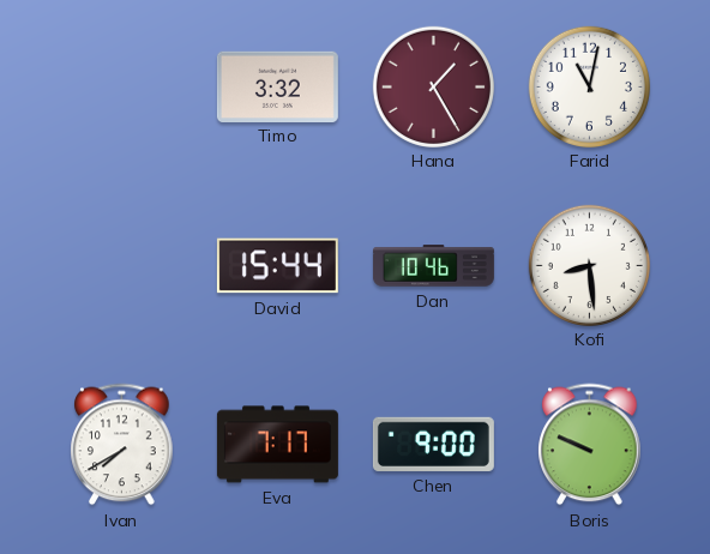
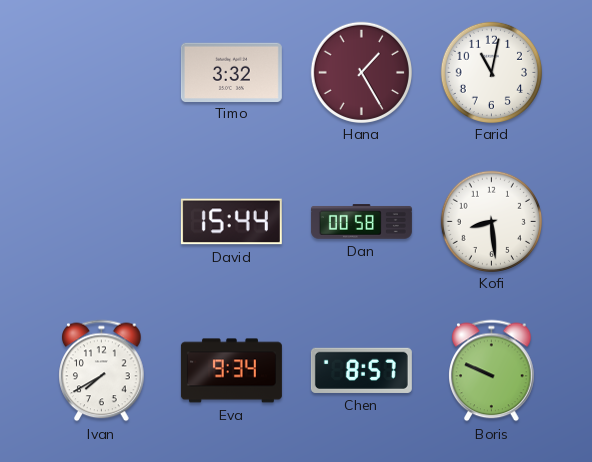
Dan: 10:46 -> 00:58 (361, 222)
Eva: 7:17 -> 9:34 (231, 371)
Chen: 9:00 -> 8:57 (361, 370)
